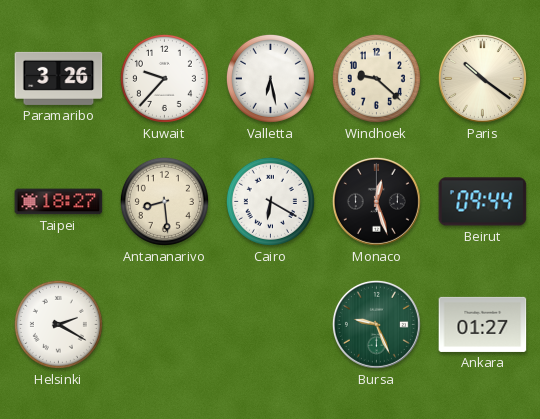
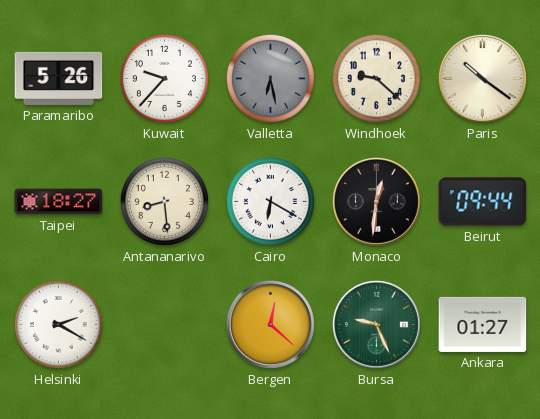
Paramaribo: 3:26 -> 5:26 (59, 78)
Valletta dial: white -> grey (270, 78)
Monaco: 12:27 -> 12:31 (376, 201)
Bergen: none -> 12:22 (270, 324)
